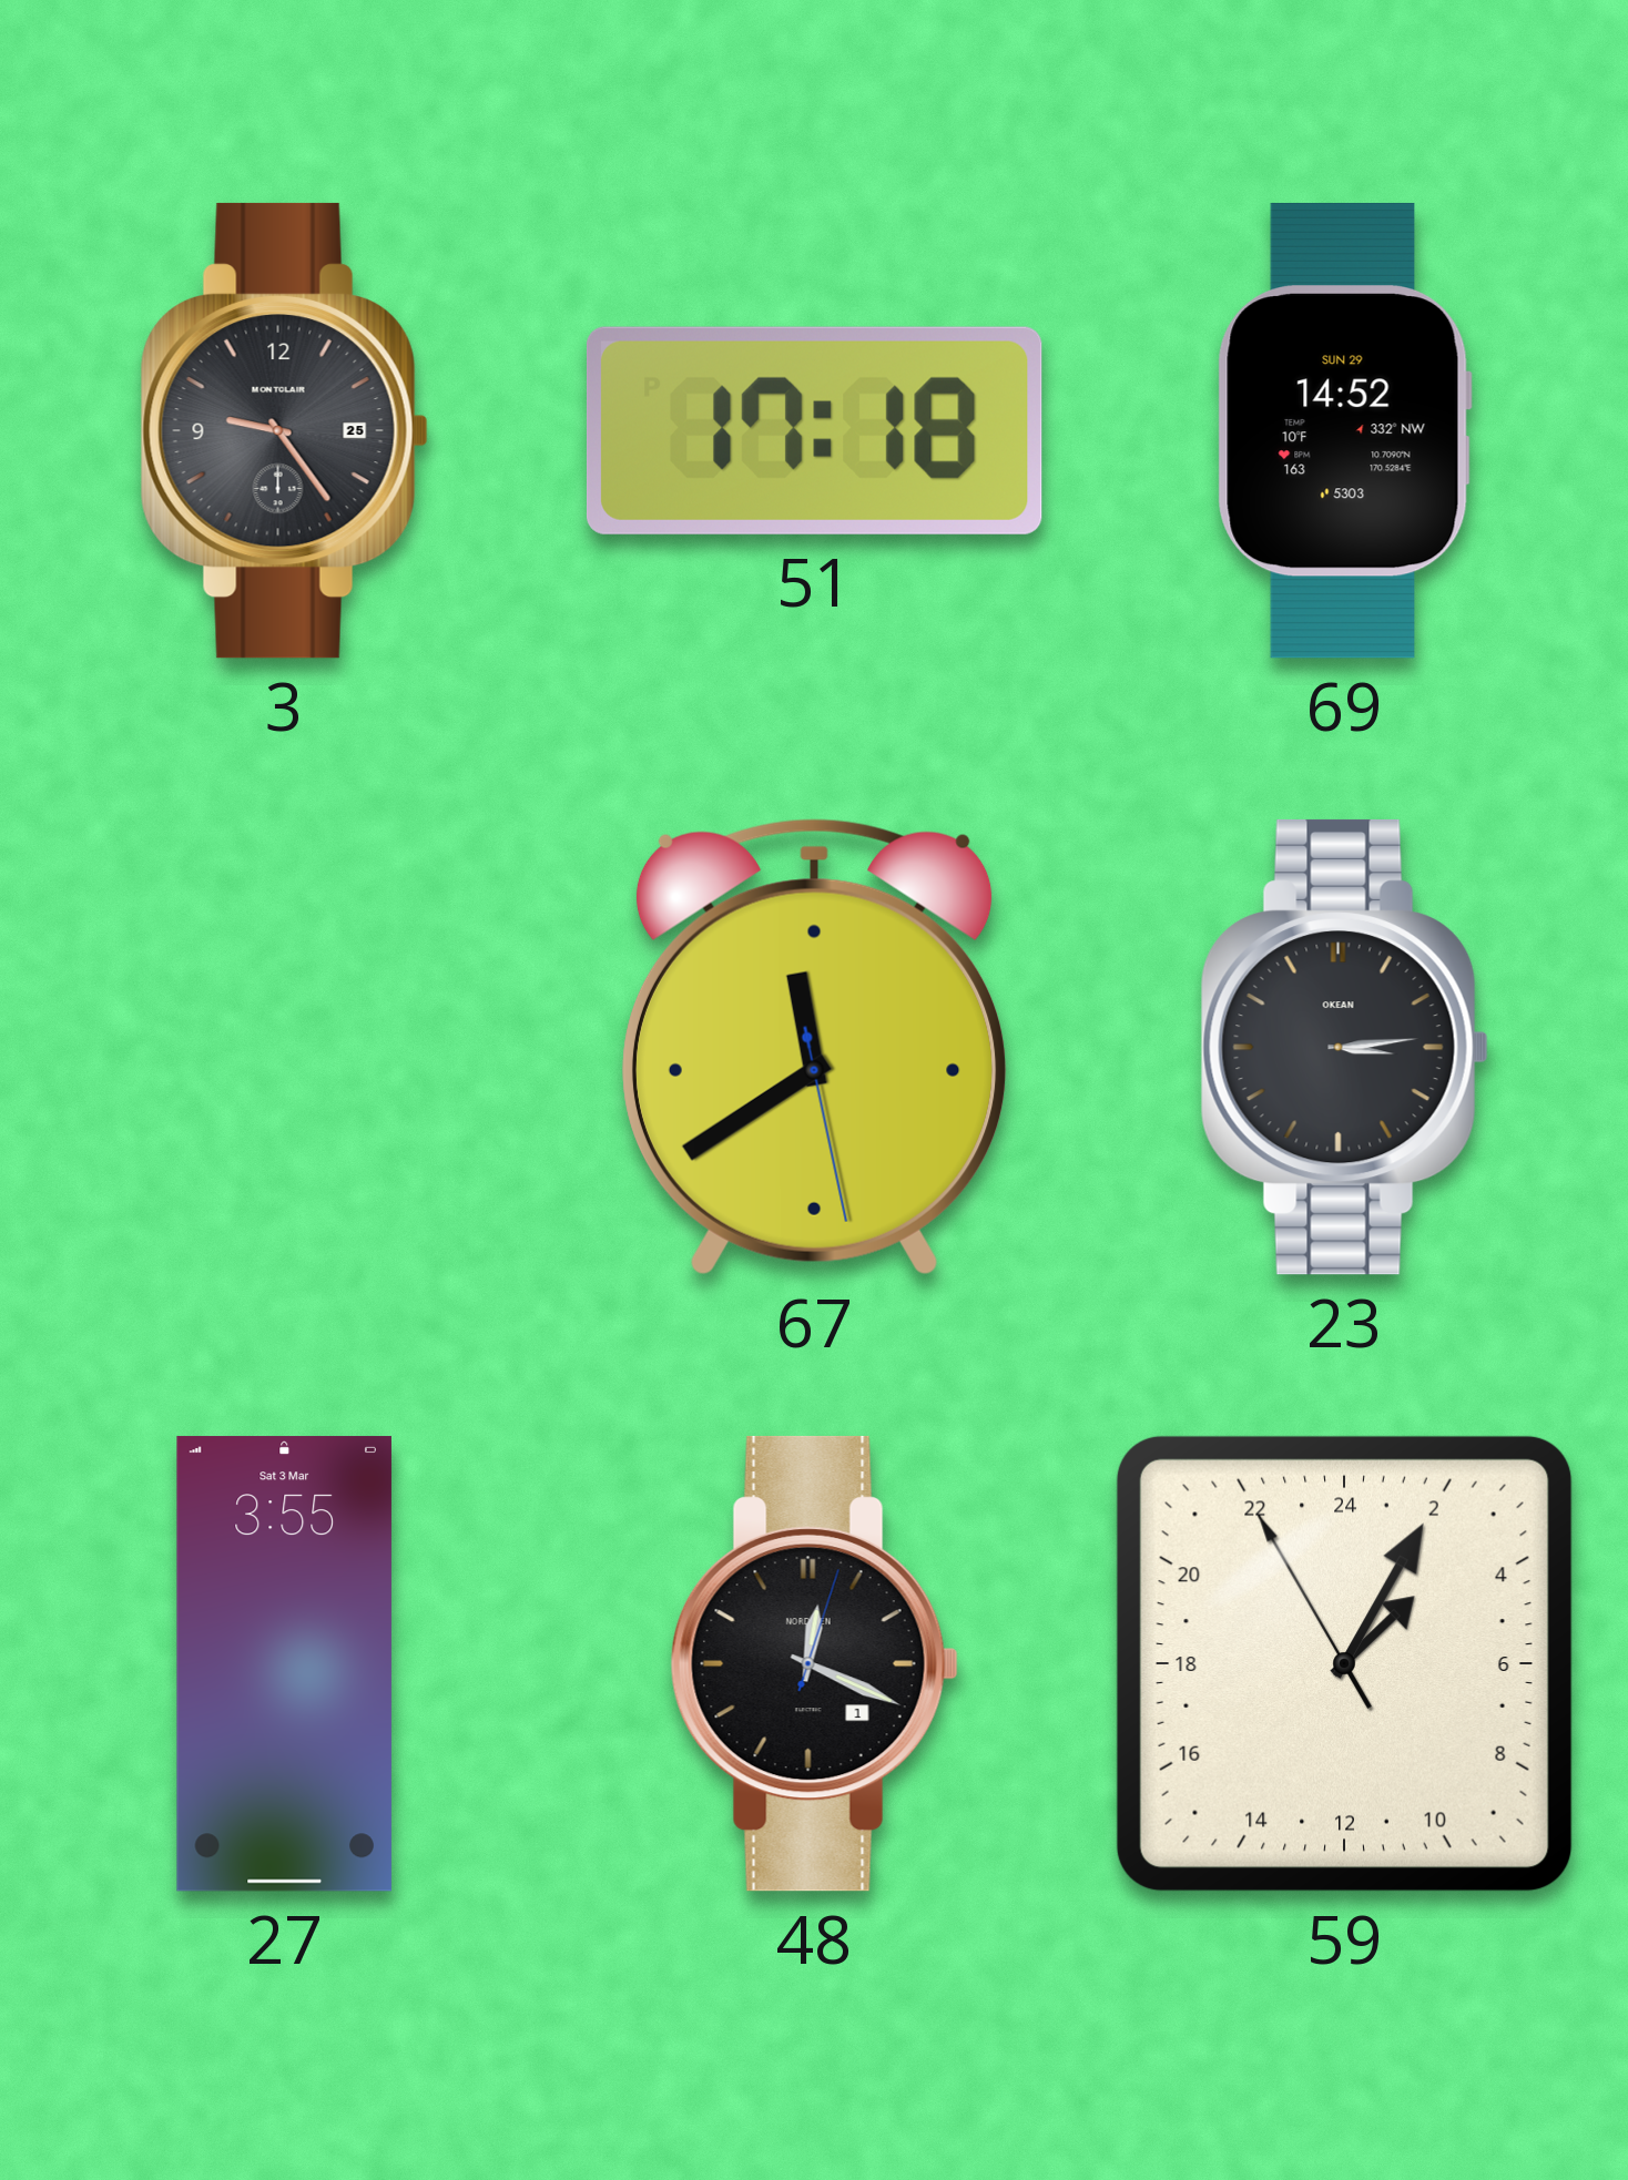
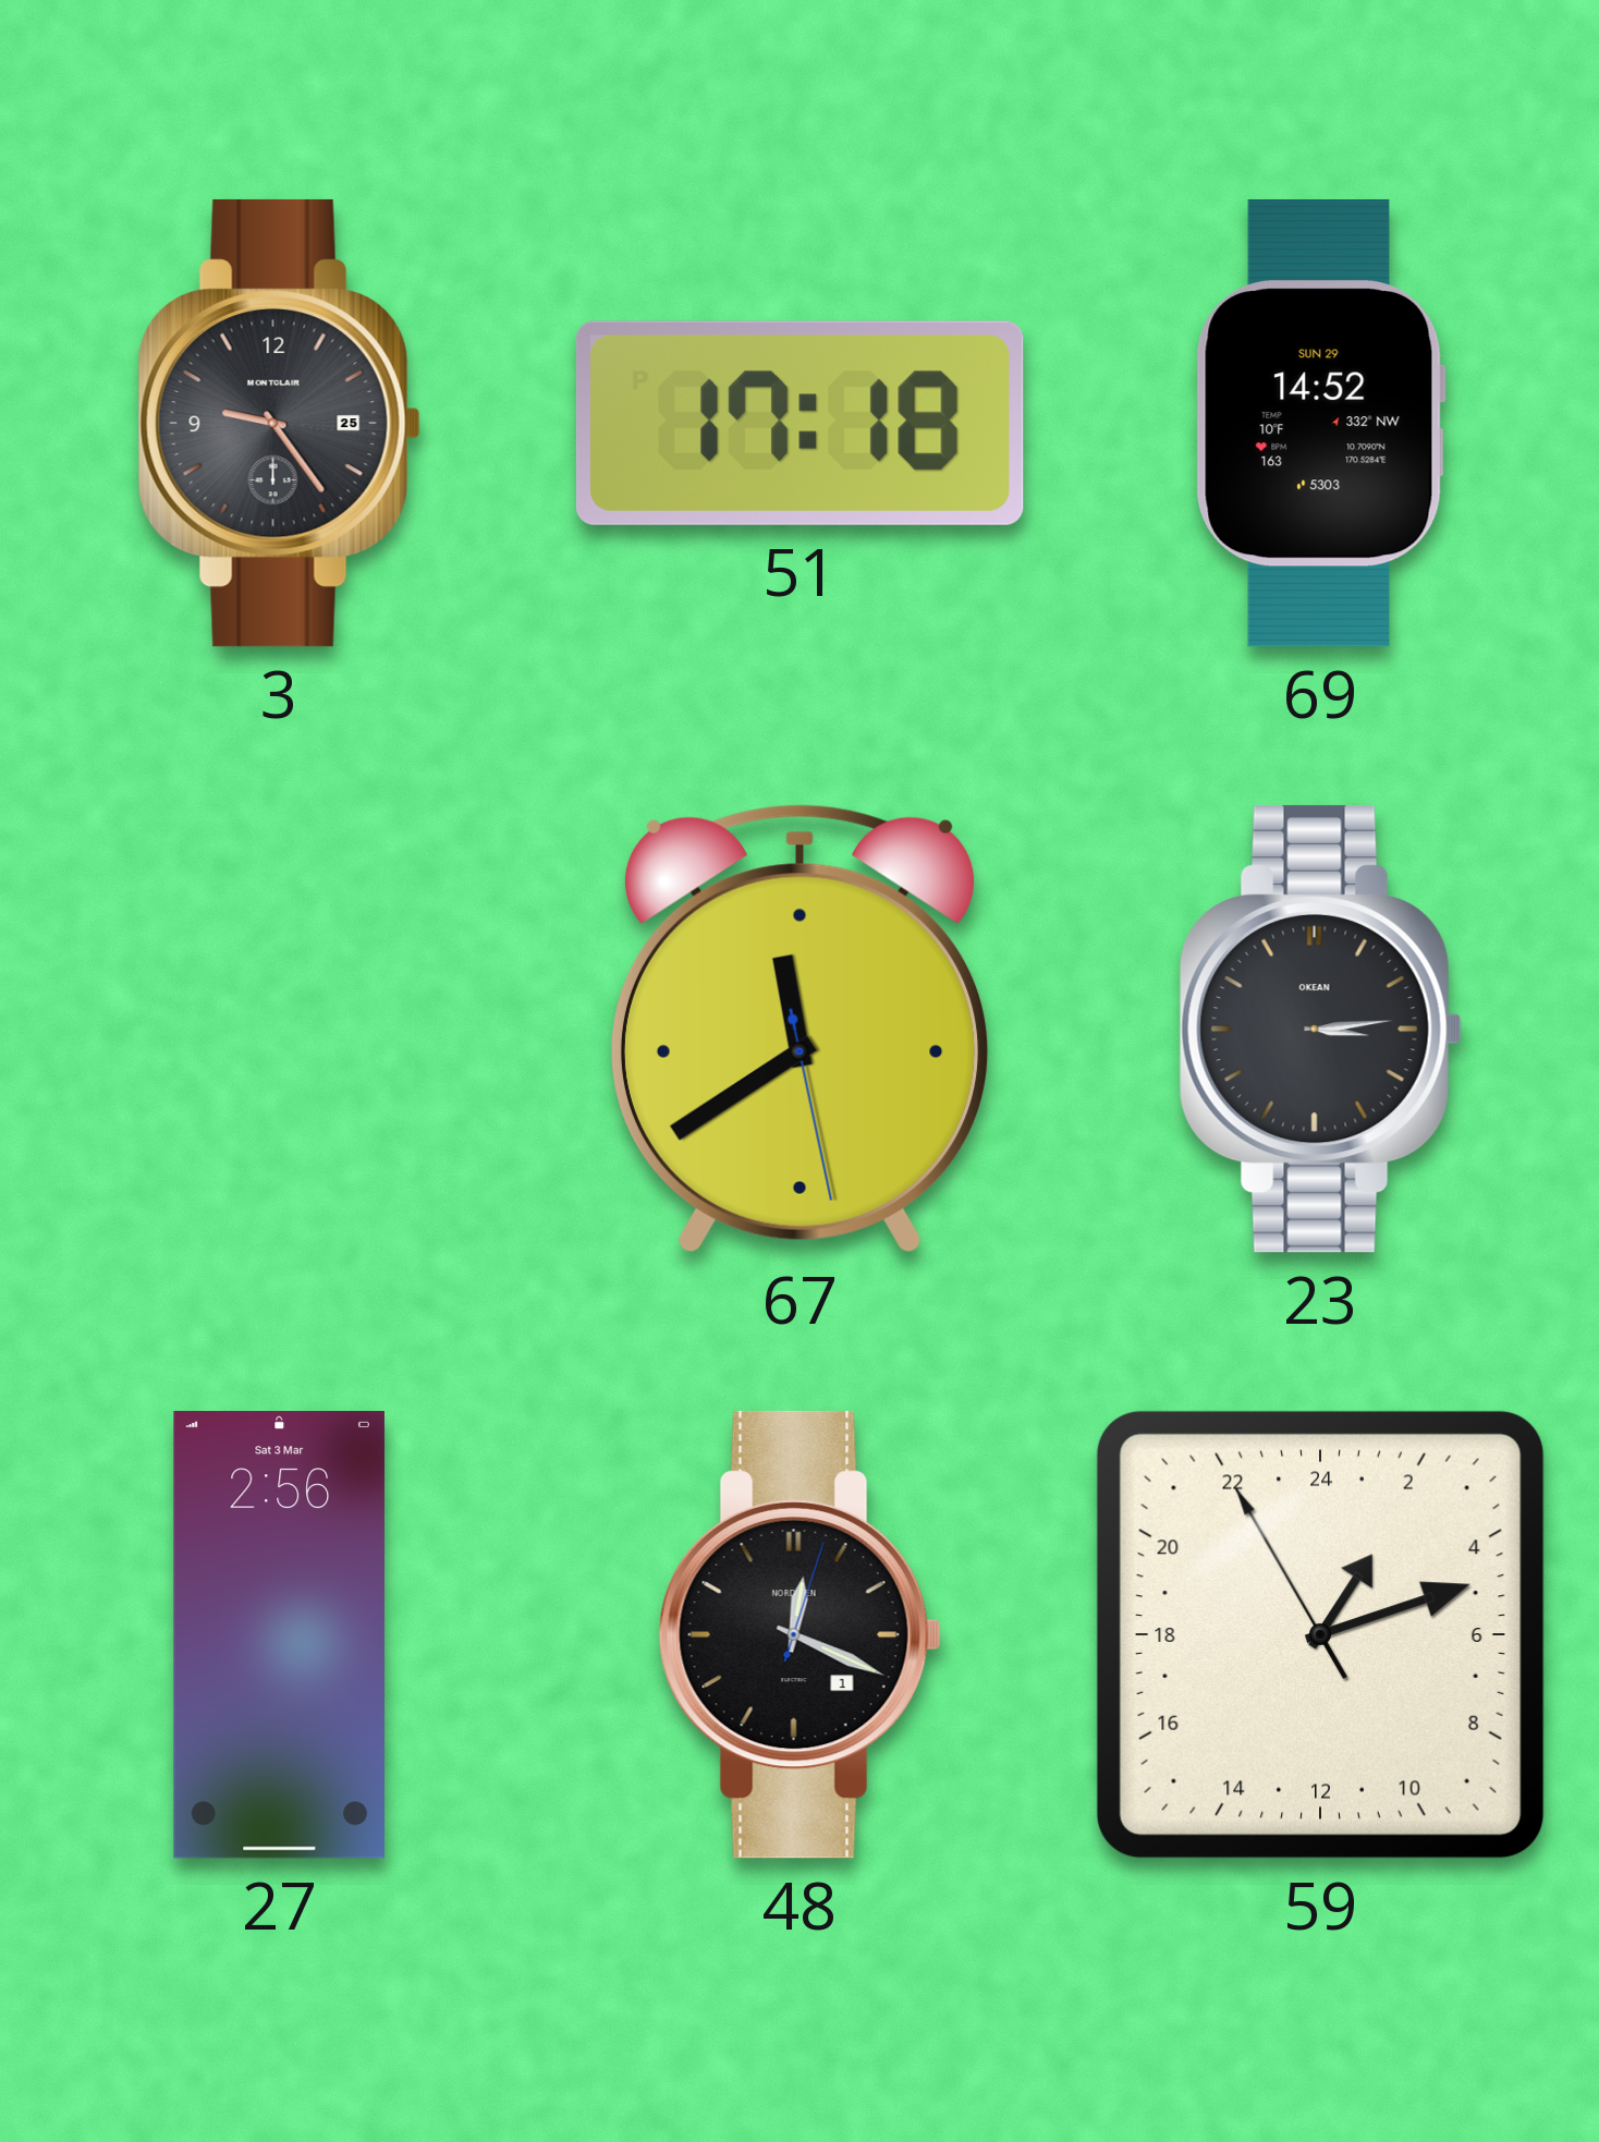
27: 3:55 -> 2:56 (279, 1635)
59: 3:04 -> 2:11 (1320, 1634)
